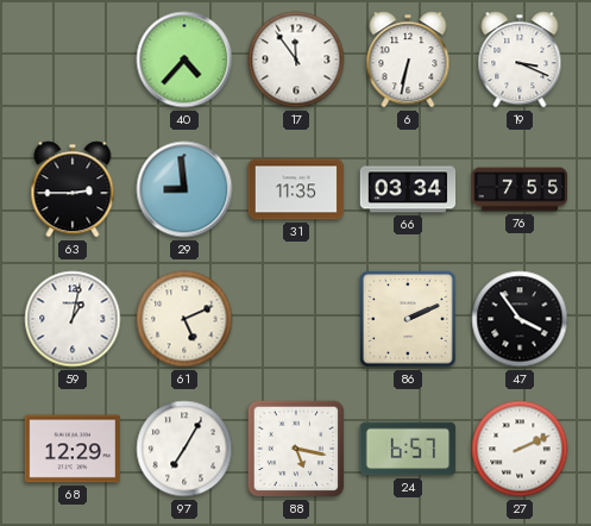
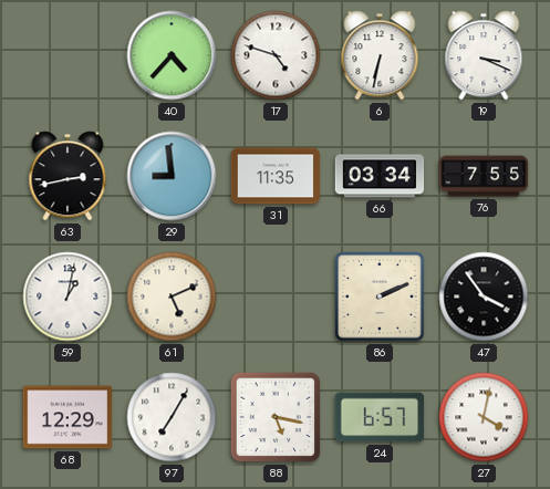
17: 11:54 -> 4:48 (276, 55)
63: 2:45 -> 2:43 (68, 176)
27: 2:11 -> 4:02 (484, 417)
